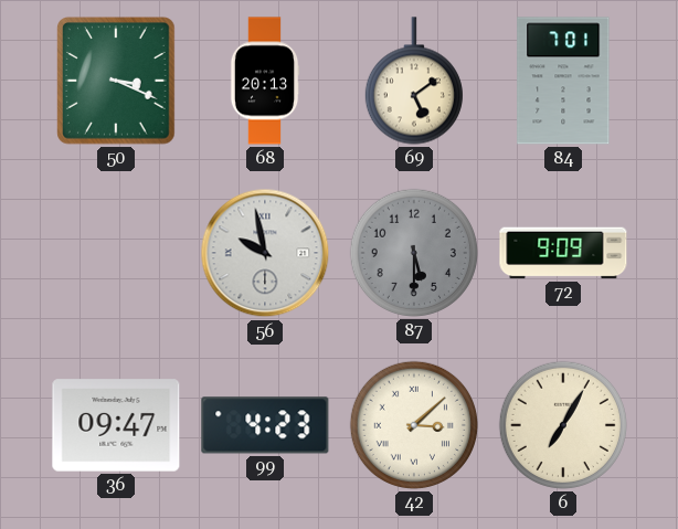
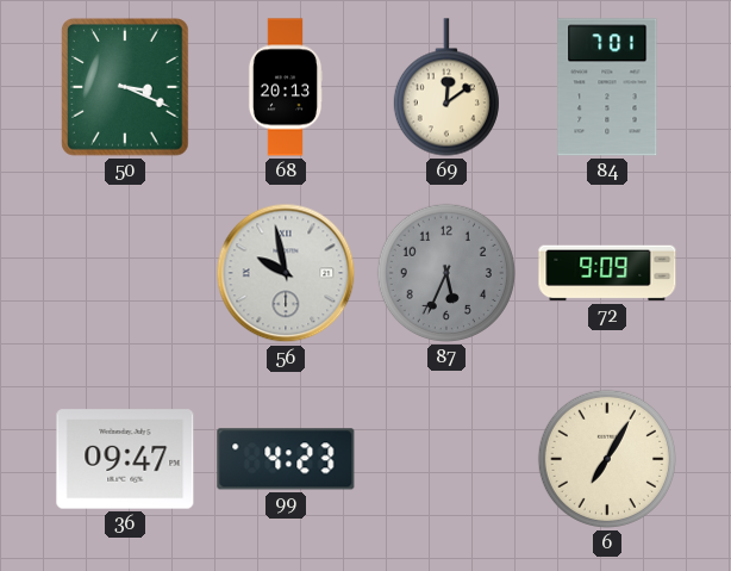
69: 5:09 -> 12:09 (446, 87)
87: 5:30 -> 5:34 (446, 273)
42: 3:08 -> none (414, 425)
